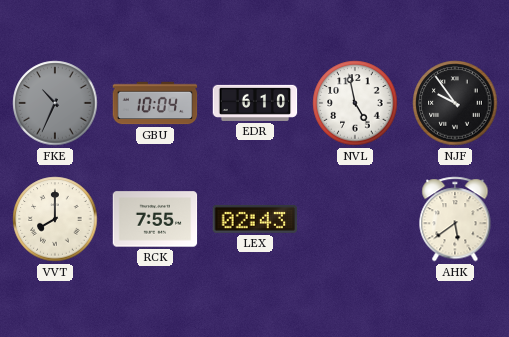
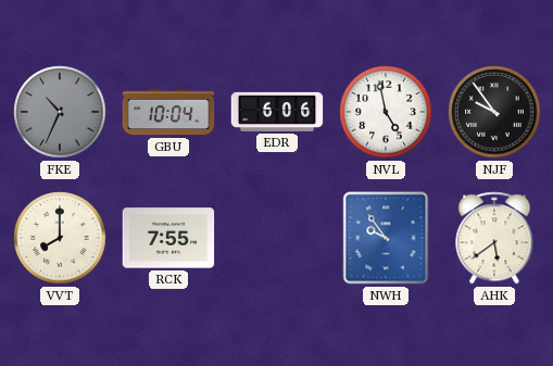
EDR: 6:10 -> 6:06 (277, 112)
LEX: 02:43 -> none (255, 219)
NWH: none -> 9:54 (386, 238)
